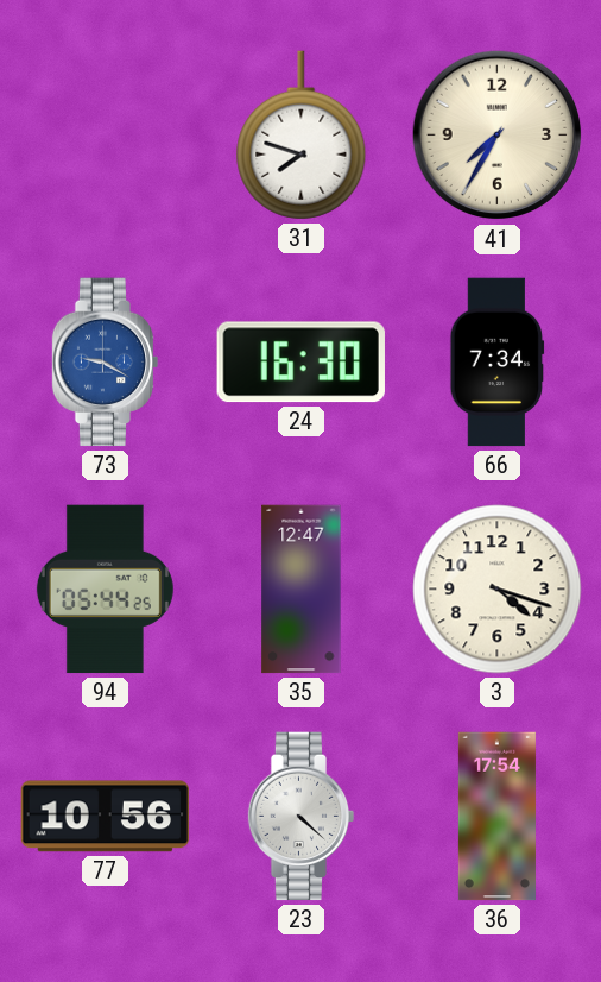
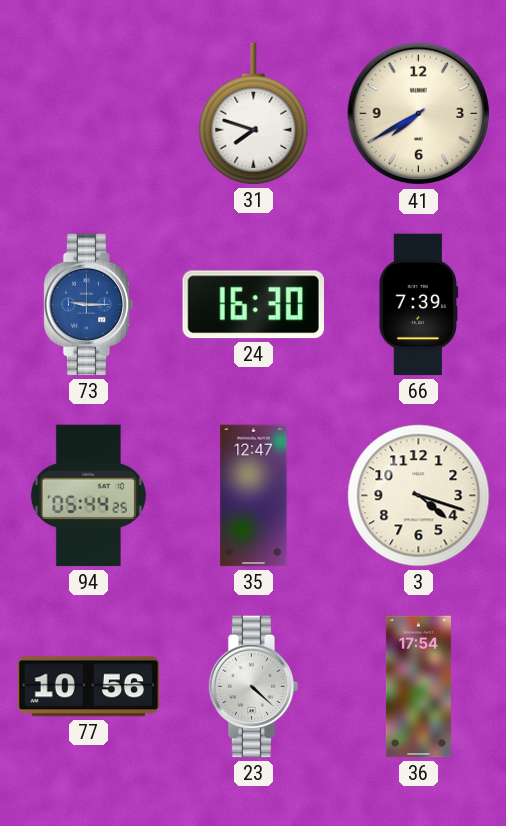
41: 7:35 -> 7:40 (419, 114)
73: 9:20 -> 9:15 (89, 305)
66: 7:34 -> 7:39 (419, 305)
